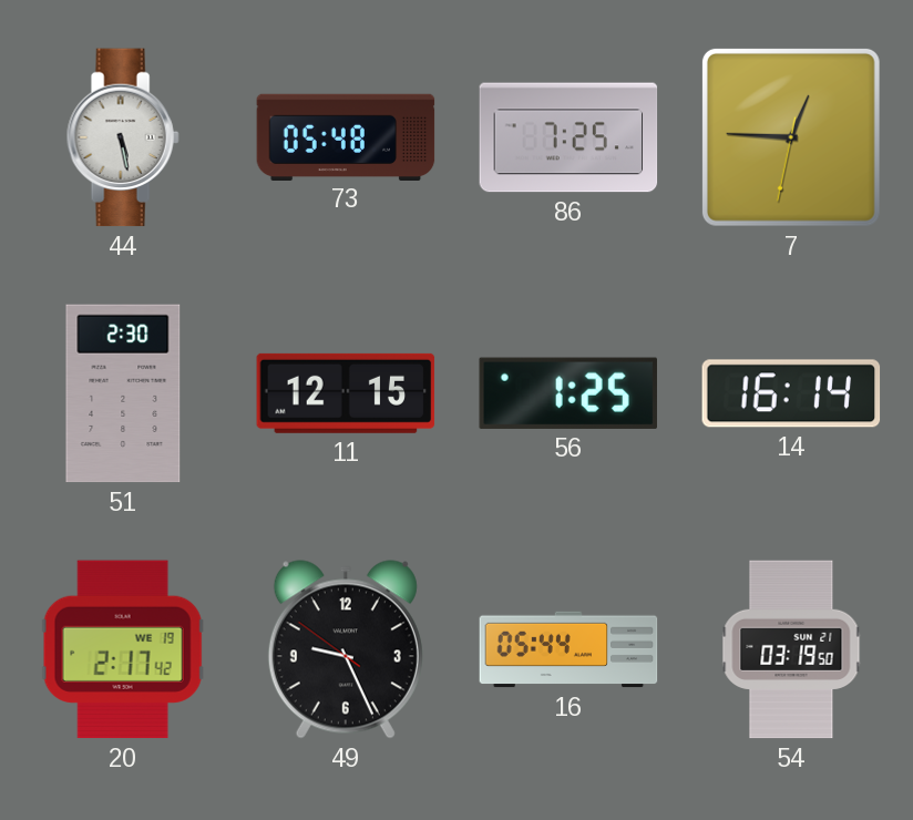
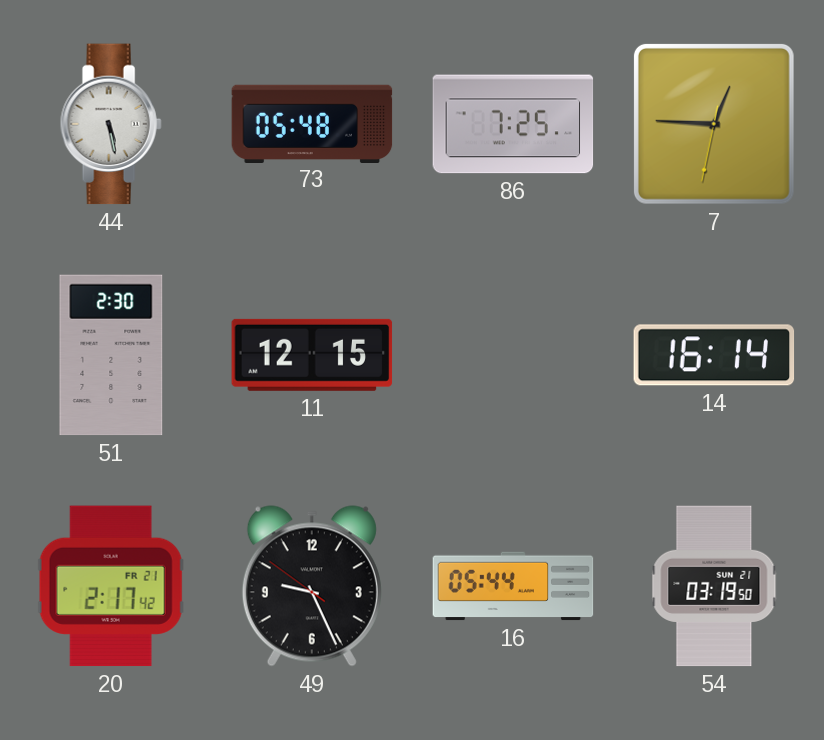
56: 1:25 -> none (567, 393)
20 date: WE 19 -> FR 21 (111, 586)
